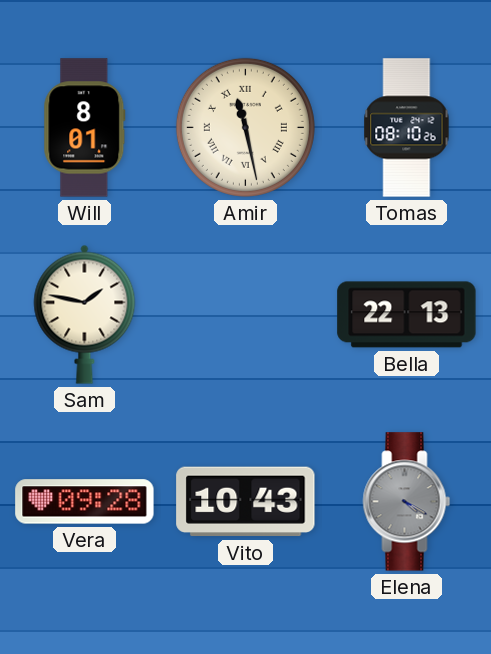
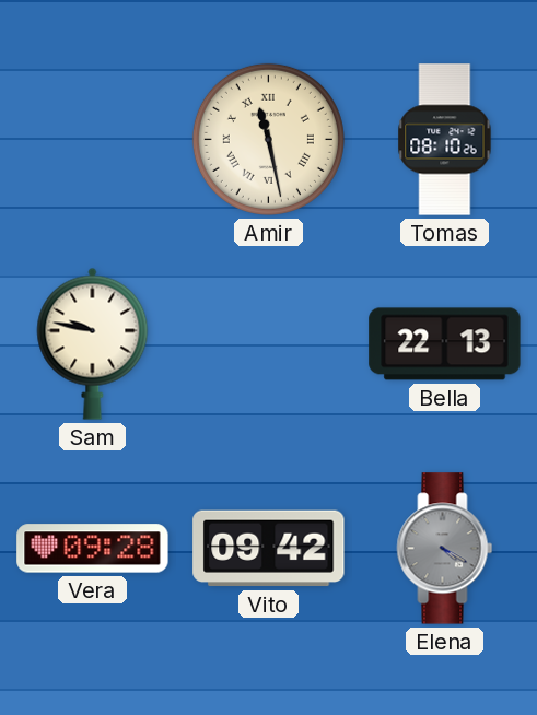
Will: 8:01 -> none (85, 128)
Sam: 1:47 -> 9:47 (93, 343)
Vito: 10:43 -> 09:42 (269, 549)
